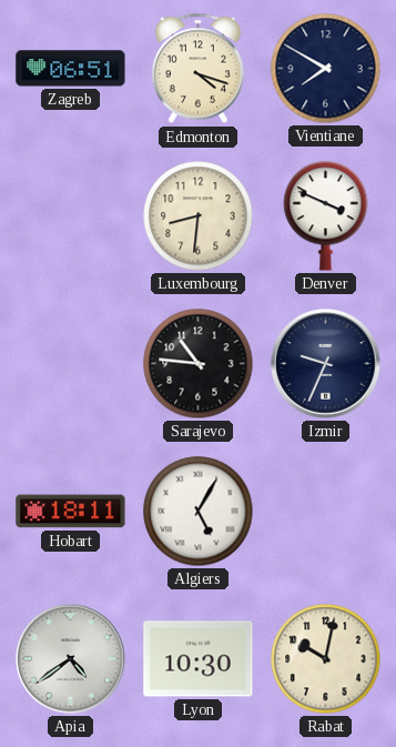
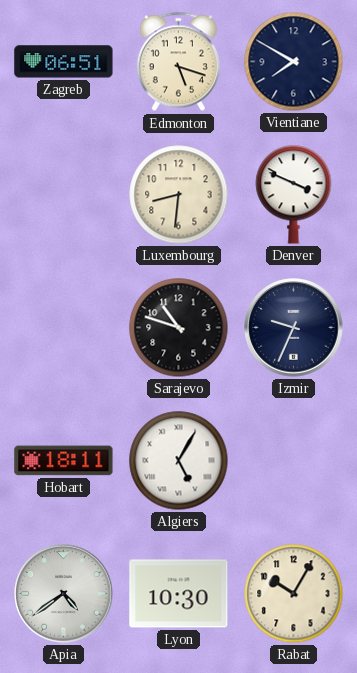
Edmonton: 4:18 -> 5:18 (178, 62)
Sarajevo: 10:46 -> 10:48 (179, 328)
Rabat: 10:02 -> 10:05 (294, 594)
